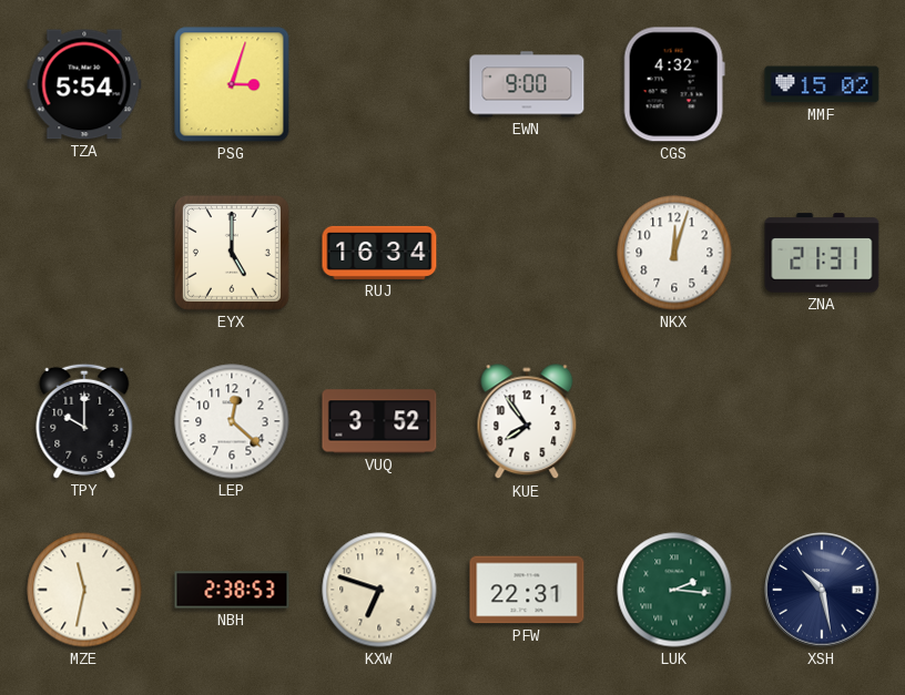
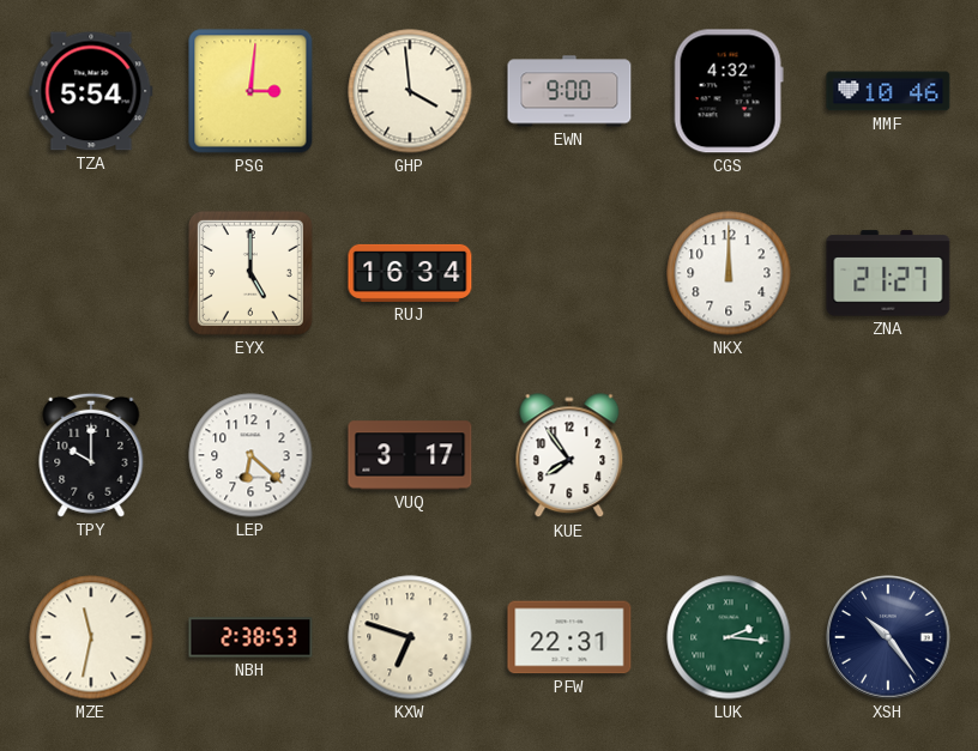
PSG: 3:03 -> 3:01 (250, 91)
GHP: none -> 3:59 (410, 91)
MMF: 15:02 -> 10:46 (888, 91)
NKX: 12:03 -> 12:00 (729, 273)
ZNA: 21:31 -> 21:27 (888, 273)
LEP: 12:22 -> 6:22 (250, 455)
VUQ: 3:52 -> 3:17 (410, 455)
XSH: 10:28 -> 10:24 (888, 637)
